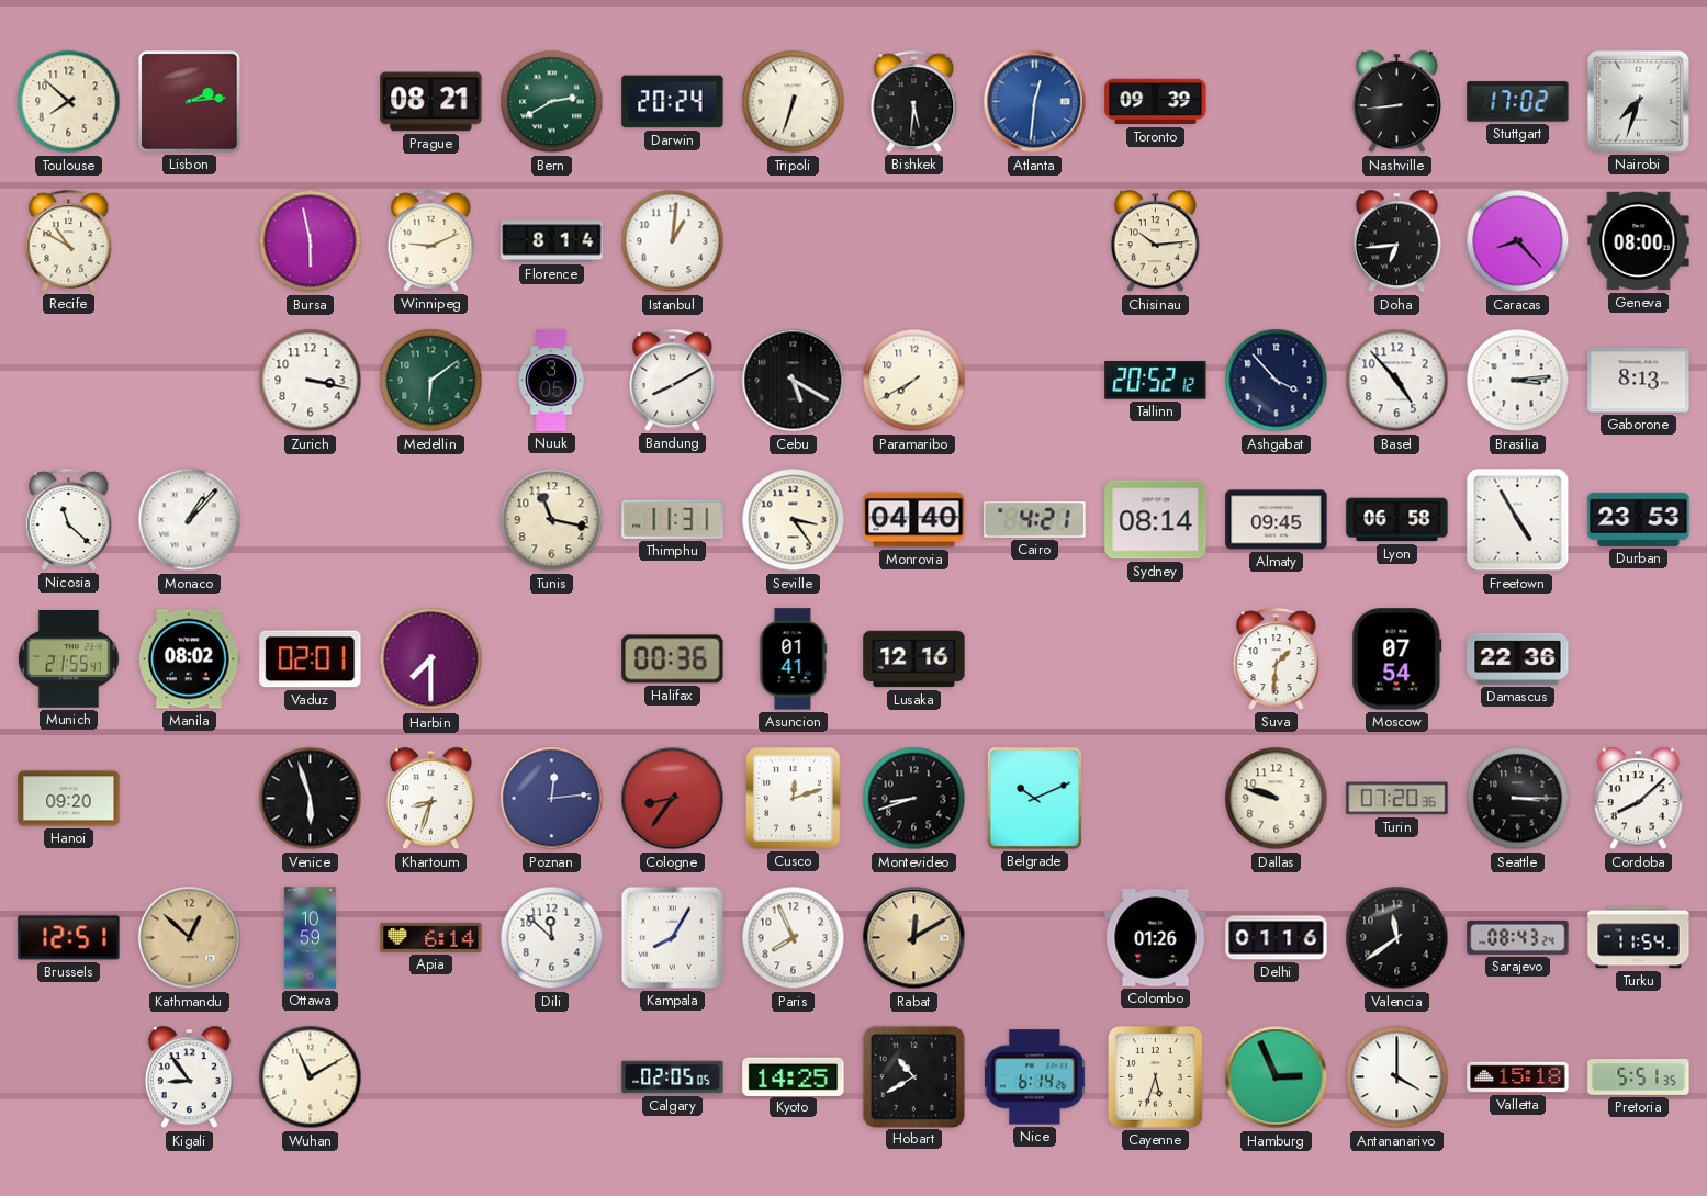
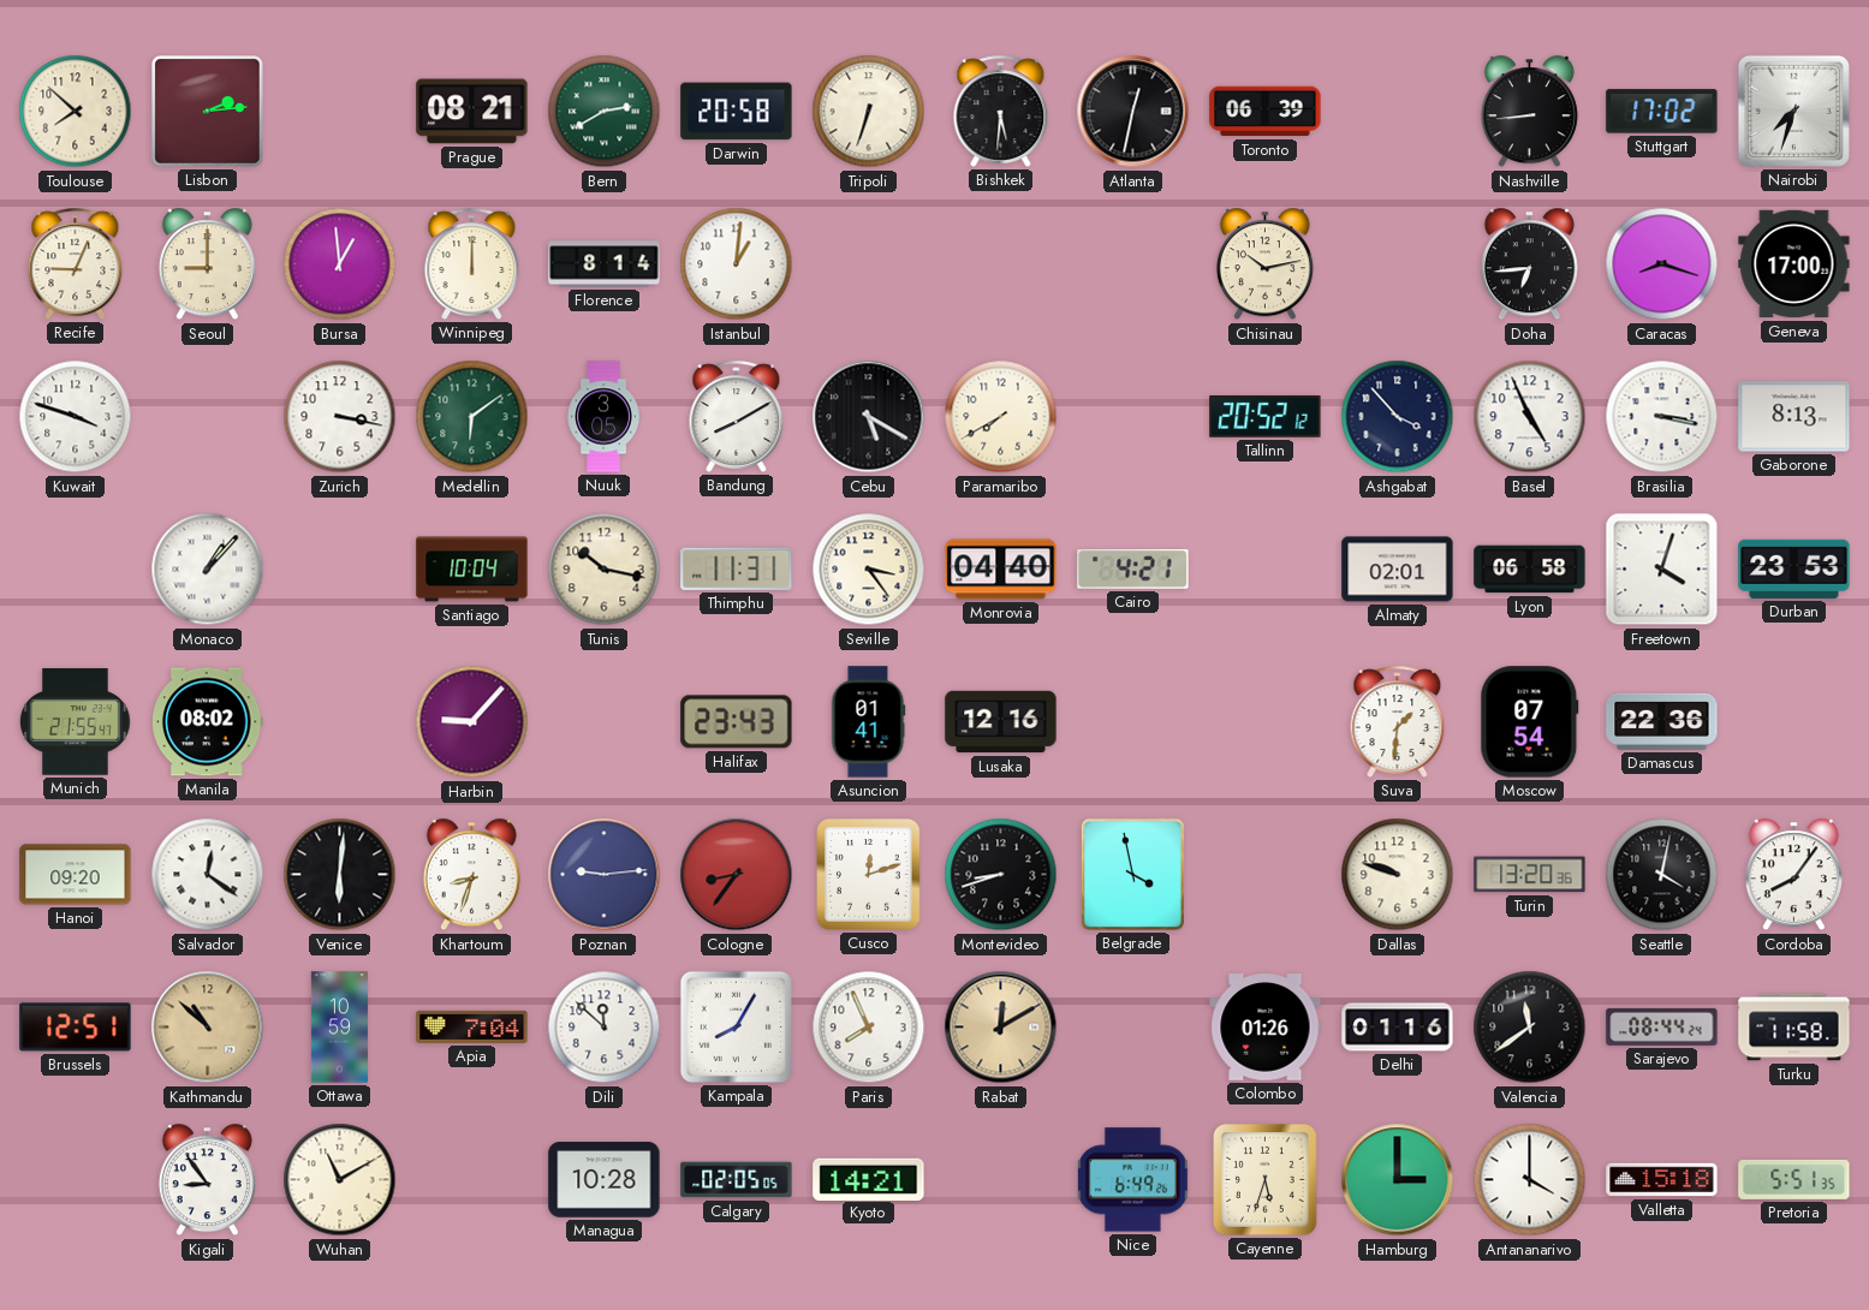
Darwin: 20:24 -> 20:58 (737, 112)
Atlanta: 12:31 -> 12:32 (1133, 112)
Atlanta dial: blue -> black (1133, 112)
Toronto: 09:39 -> 06:39 (1266, 112)
Recife: 10:50 -> 9:04 (76, 263)
Seoul: none -> 9:00 (207, 264)
Bursa: 5:58 -> 12:59 (340, 264)
Winnipeg: 9:11 -> 12:00 (472, 263)
Chisinau: 10:14 -> 10:13 (1264, 264)
Caracas: 8:23 -> 8:18 (1662, 264)
Geneva: 08:00 -> 17:00 (1794, 264)
Kuwait: none -> 3:48 (76, 417)
Basel: 4:53 -> 4:56 (1530, 417)
Brasilia: 3:14 -> 3:17 (1662, 417)
Nicosia: 11:22 -> none (69, 519)
Santiago: none -> 10:04 (472, 570)
Tunis: 11:17 -> 10:17 (605, 570)
Sydney: 08:14 -> none (1156, 520)
Almaty: 09:45 -> 02:01 (1398, 570)
Freetown: 4:55 -> 4:03 (1662, 570)
Vaduz: 02:01 -> none (311, 659)
Harbin: 7:30 -> 9:07 (472, 722)
Halifax: 00:36 -> 23:43 (737, 722)
Salvador: none -> 12:21 (208, 875)
Venice: 5:57 -> 6:01 (340, 875)
Poznan: 12:14 -> 9:14 (605, 875)
Belgrade: 10:11 -> 3:58 (1132, 874)
Turin: 07:20 -> 13:20 (1530, 875)
Seattle: 3:15 -> 4:02 (1662, 875)
Cordoba: 8:08 -> 8:06 (1793, 875)
Kathmandu: 12:52 -> 10:52 (208, 1028)
Apia: 6:14 -> 7:04 (472, 1026)
Sarajevo: 08:43 -> 08:44 (1662, 1026)
Turku: 11:54 -> 11:58 (1794, 1028)
Managua: none -> 10:28 (605, 1180)
Kyoto: 14:25 -> 14:21 (869, 1179)
Hobart: 10:40 -> none (913, 1076)
Nice: 6:14 -> 6:49 (1132, 1180)
Hamburg: 2:56 -> 3:00 (1398, 1180)
